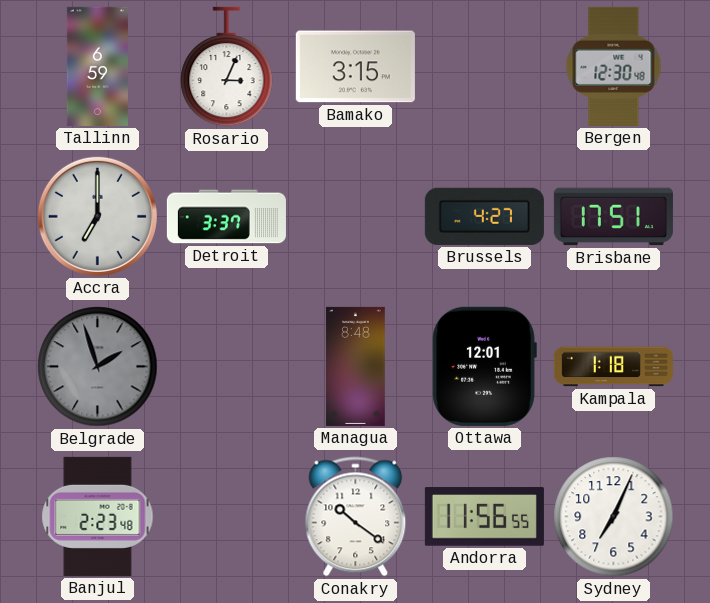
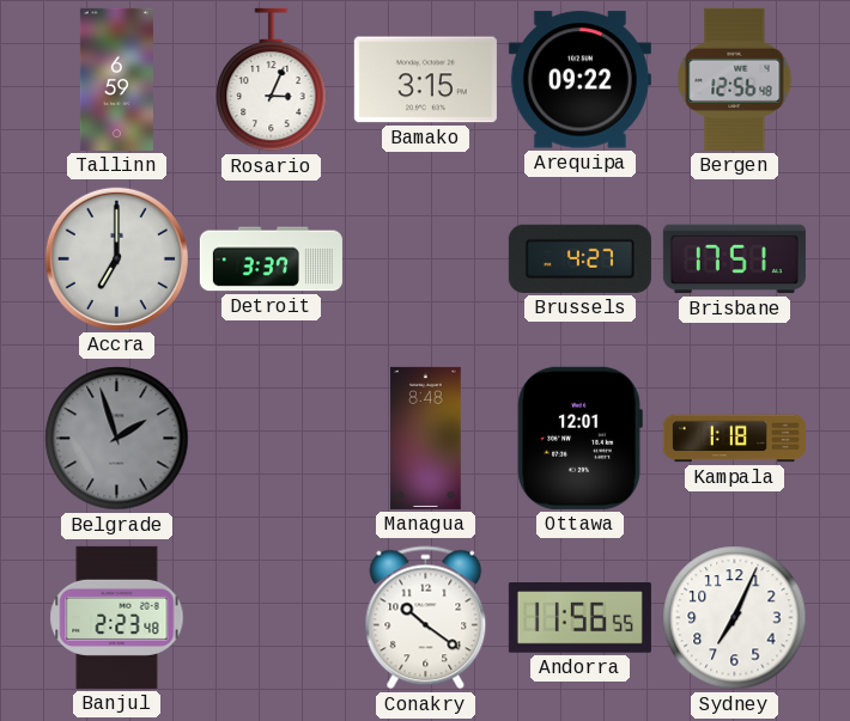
Arequipa: none -> 09:22 (579, 80)
Bergen: 12:30 -> 12:56 (735, 79)
